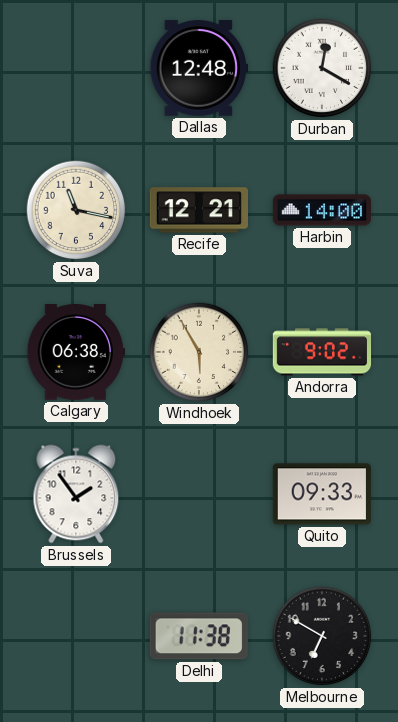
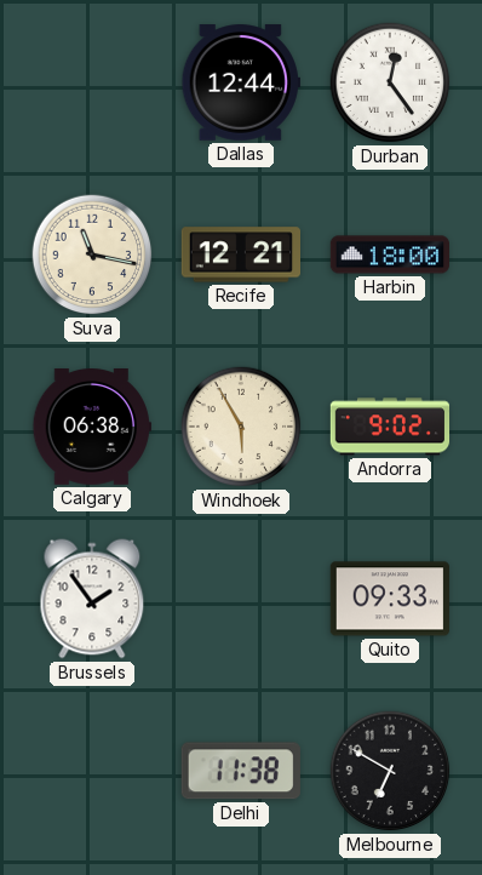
Dallas: 12:48 -> 12:44 (240, 82)
Durban: 12:20 -> 12:24 (390, 82)
Harbin: 14:00 -> 18:00 (389, 255)
